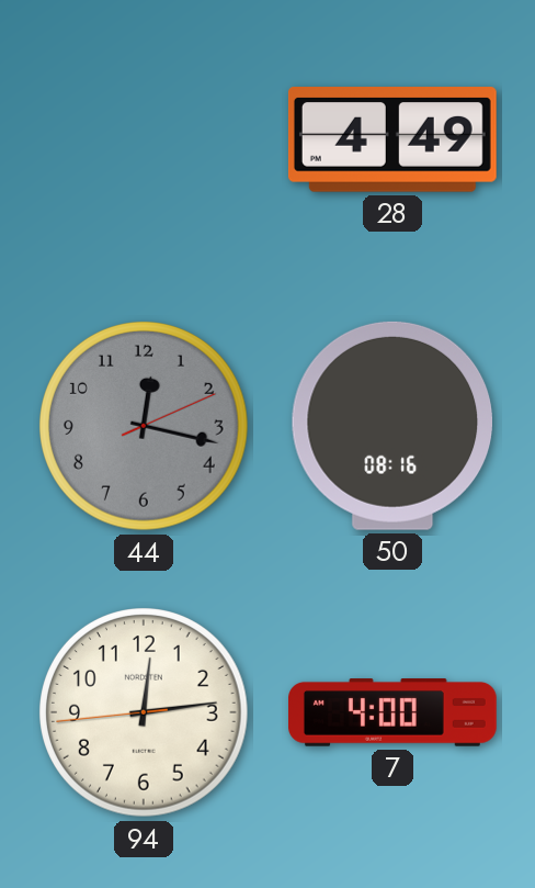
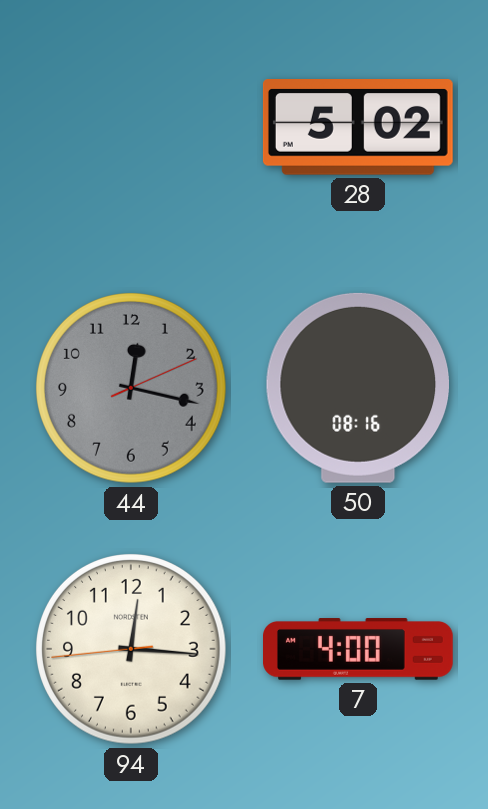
28: 4:49 -> 5:02 (358, 128)
94: 12:13 -> 12:15 (131, 649)
